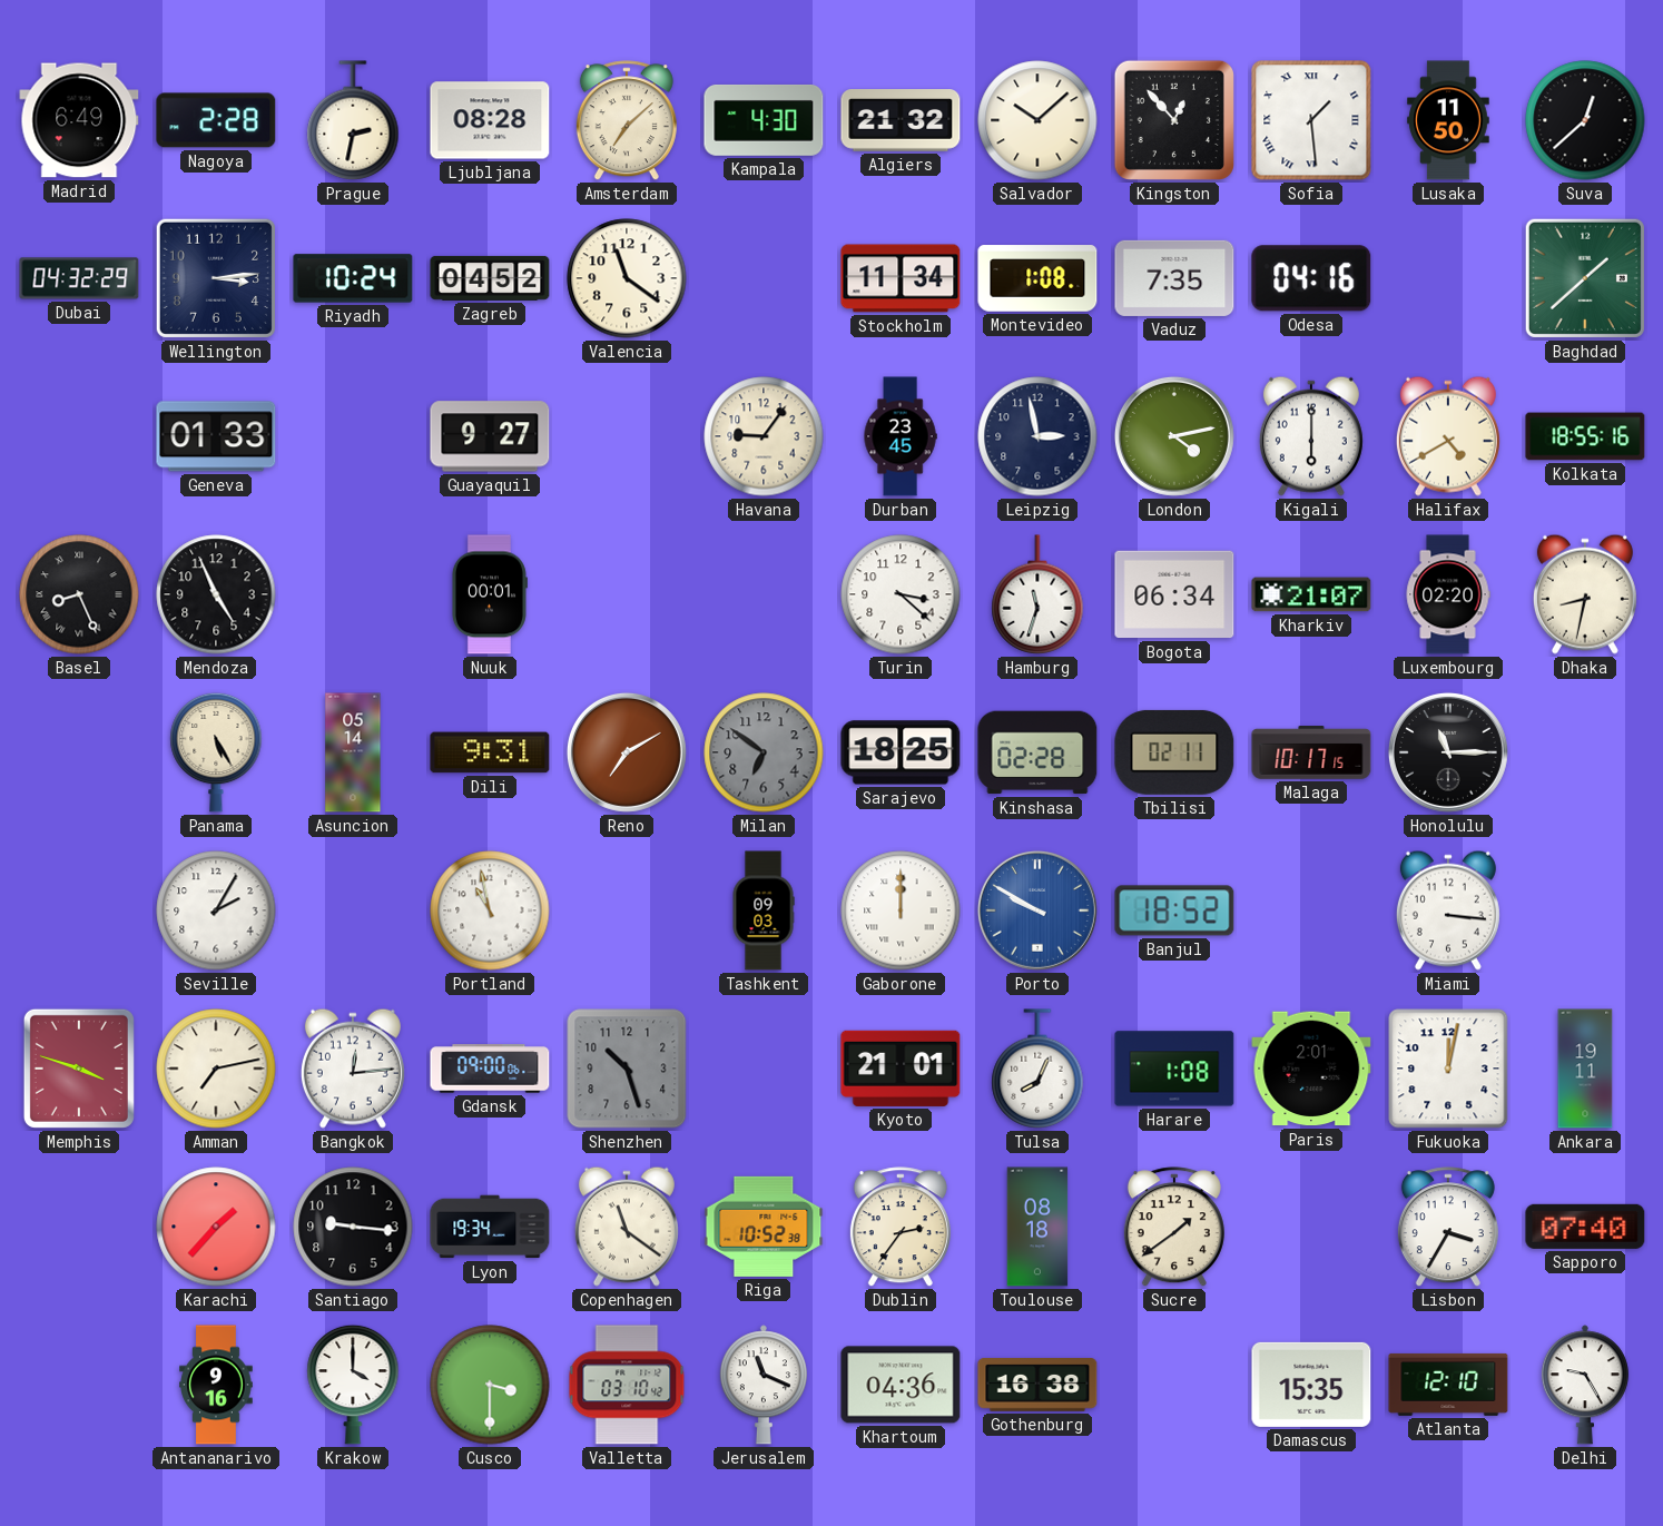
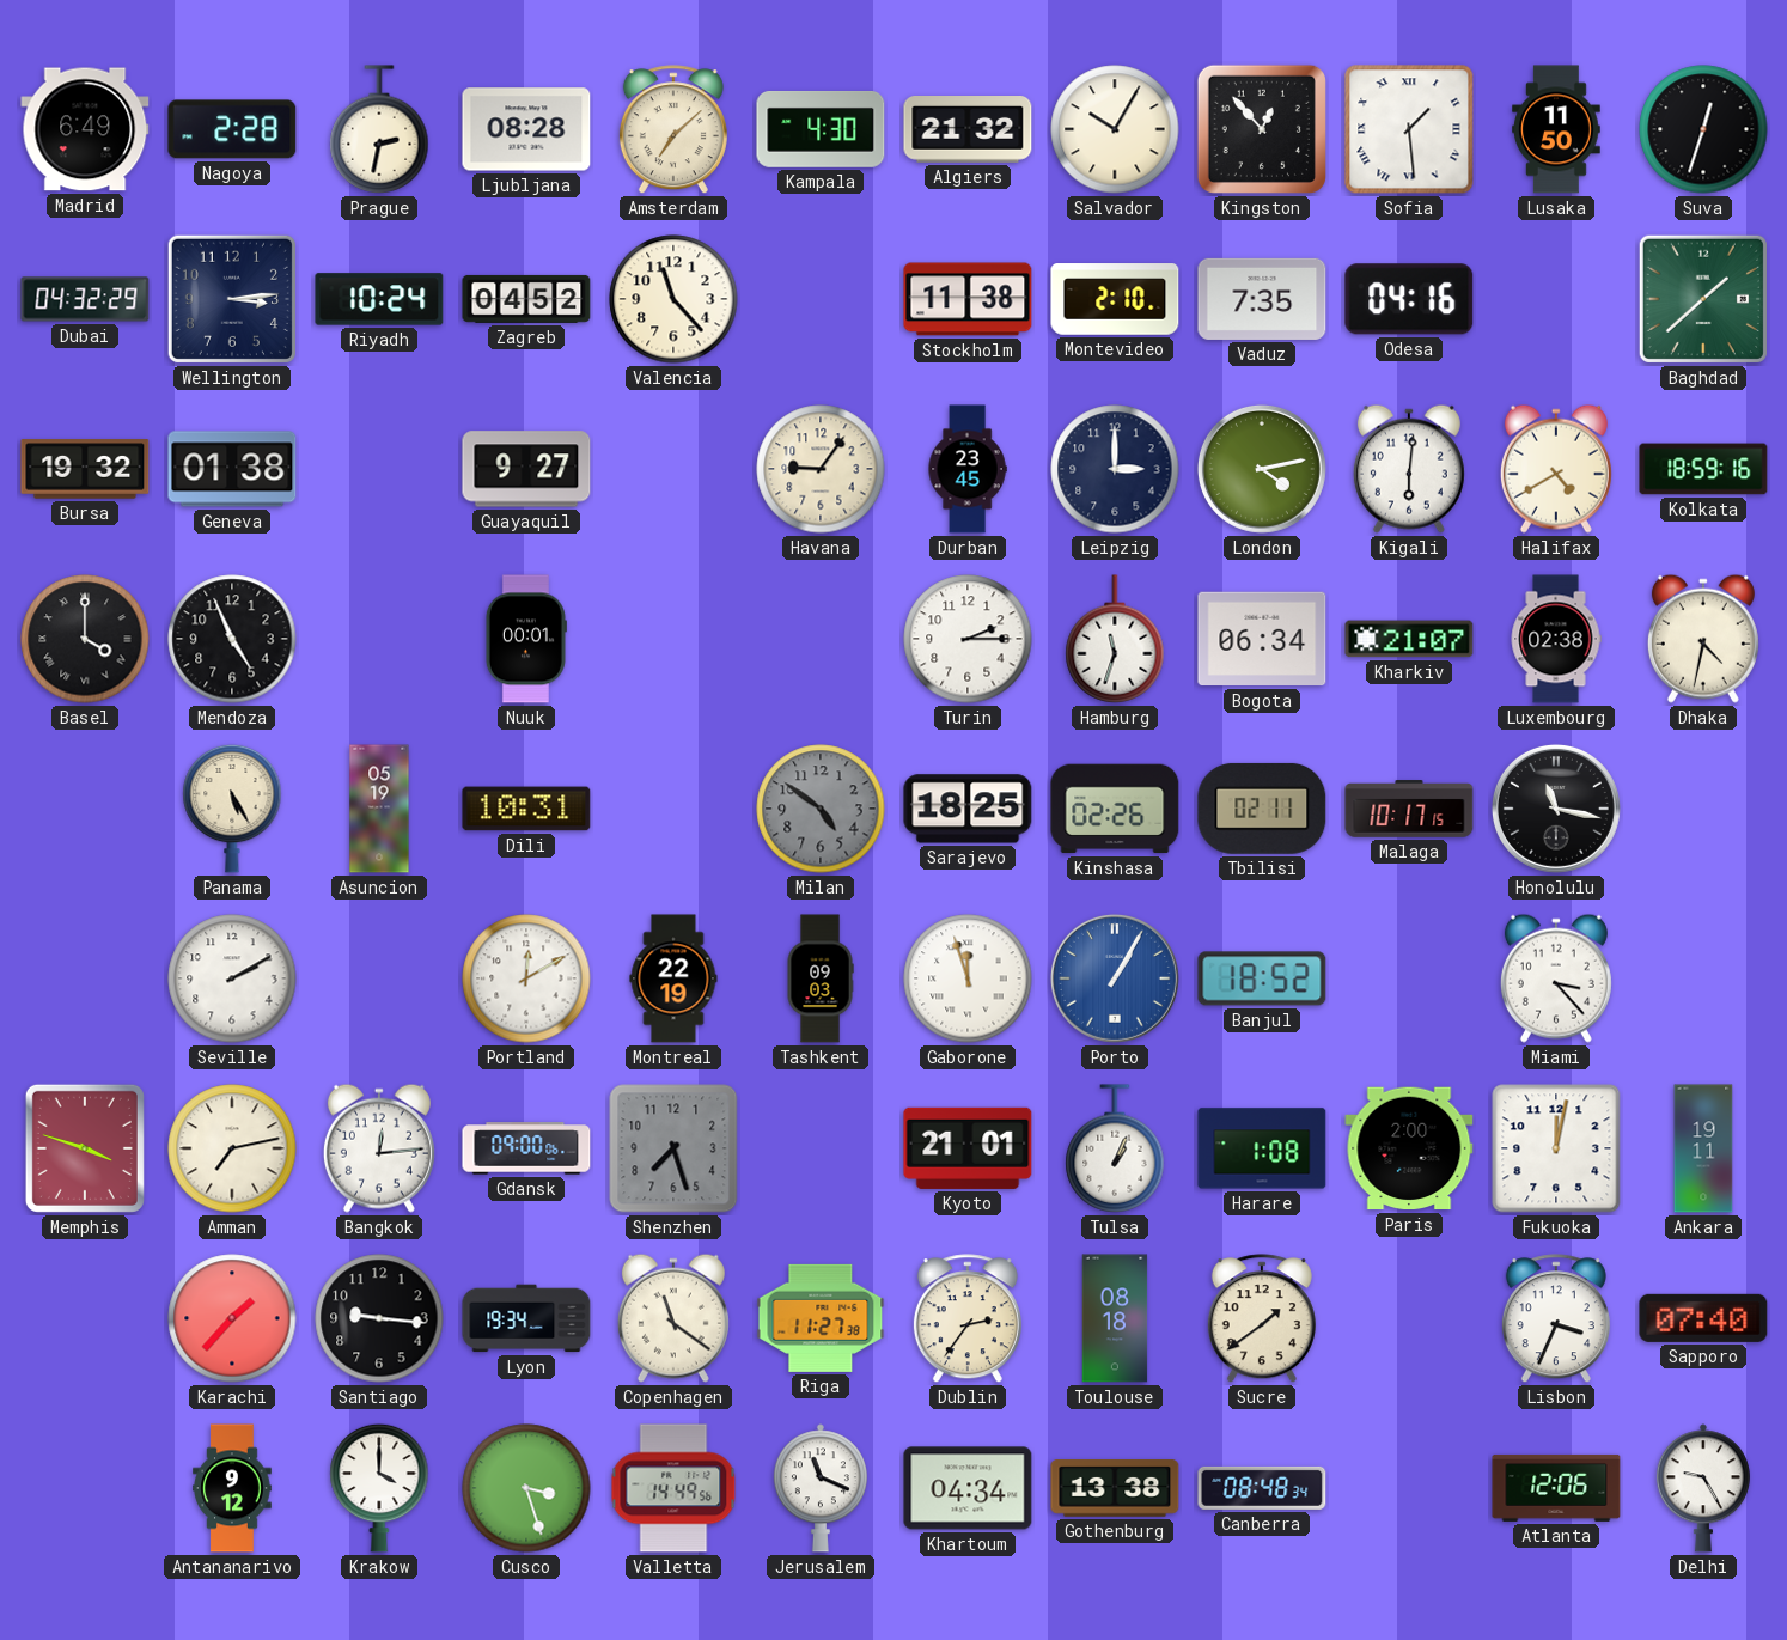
Salvador: 10:08 -> 10:05 (1115, 129)
Suva: 12:38 -> 12:33 (1703, 129)
Valencia: 11:21 -> 11:23 (673, 299)
Stockholm: 11:34 -> 11:38 (968, 299)
Montevideo: 1:08 -> 2:10 (1115, 299)
Bursa: none -> 19:32 (85, 469)
Geneva: 01:33 -> 01:38 (232, 469)
Leipzig: 2:58 -> 3:00 (1115, 469)
Kigali: 6:00 -> 6:01 (1409, 469)
Kolkata: 18:55 -> 18:59 (1703, 469)
Basel: 8:26 -> 4:00 (85, 639)
Turin: 3:22 -> 2:15 (968, 639)
Luxembourg: 02:20 -> 02:38 (1556, 639)
Dhaka: 8:32 -> 4:32 (1703, 639)
Asuncion: 05:14 -> 05:19 (379, 809)
Dili: 9:31 -> 10:31 (526, 809)
Reno: 7:10 -> none (627, 752)
Milan: 6:51 -> 4:51 (821, 809)
Kinshasa: 02:28 -> 02:26 (1115, 809)
Honolulu: 11:15 -> 11:17 (1556, 809)
Seville: 2:05 -> 2:10 (232, 978)
Portland: 10:58 -> 12:10 (526, 978)
Montreal: none -> 22:19 (673, 978)
Gaborone: 12:00 -> 11:57 (968, 978)
Porto: 9:50 -> 1:05 (1115, 978)
Miami: 3:16 -> 3:23 (1556, 978)
Shenzhen: 10:27 -> 7:27 (673, 1148)
Tulsa: 8:04 -> 1:04 (1115, 1148)
Paris: 2:01 -> 2:00 (1409, 1148)
Riga: 10:52 -> 11:27 (821, 1318)
Lisbon: 3:35 -> 3:34 (1556, 1319)
Antananarivo: 9:16 -> 9:12 (232, 1488)
Cusco: 3:30 -> 3:27 (526, 1488)
Valletta: 03:10 -> 14:49 (673, 1488)
Khartoum: 04:36 -> 04:34 (968, 1488)
Gothenburg: 16:38 -> 13:38 (1115, 1488)
Canberra: none -> 08:48 (1262, 1488)
Damascus: 15:35 -> none (1311, 1385)
Atlanta: 12:10 -> 12:06 (1556, 1488)
